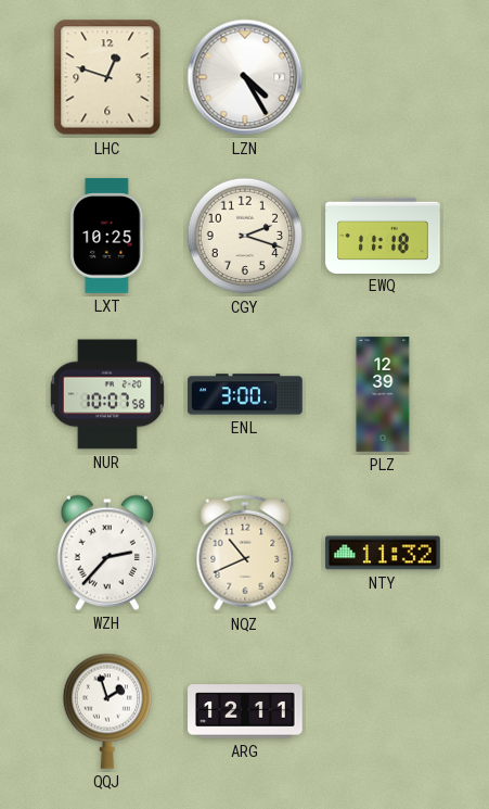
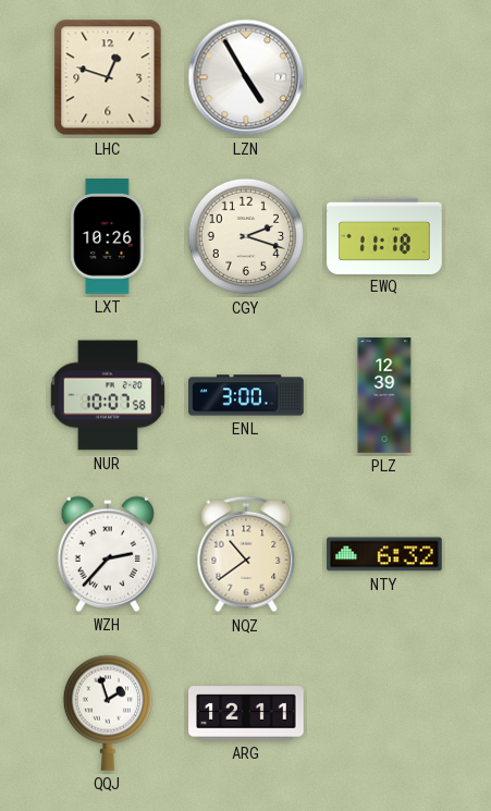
LZN: 4:25 -> 4:55 (246, 77)
LXT: 10:25 -> 10:26 (108, 236)
NQZ: 10:41 -> 10:39 (246, 554)
NTY: 11:32 -> 6:32 (384, 554)
